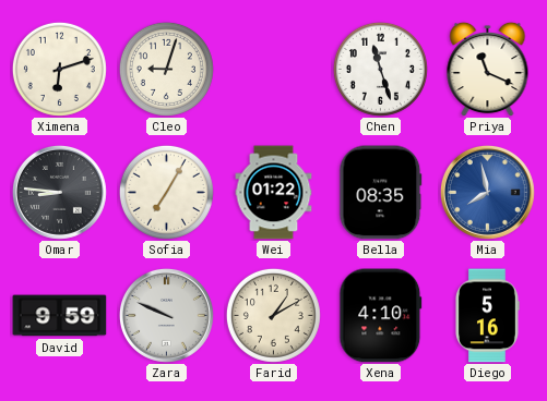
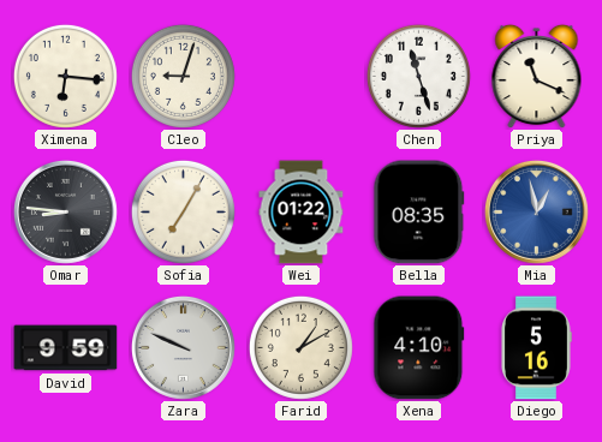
Ximena: 6:12 -> 6:16 (65, 76)
Mia: 7:58 -> 12:58 (536, 211)
